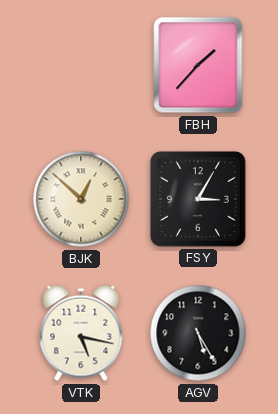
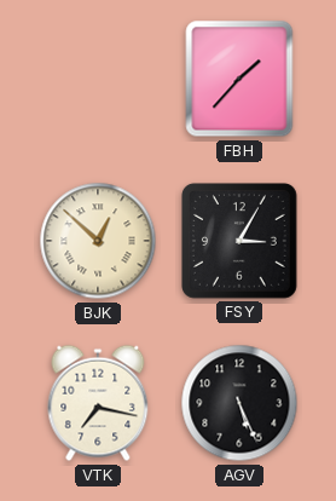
VTK: 5:17 -> 7:17 (98, 403)
AGV: 5:25 -> 5:26 (239, 403)
